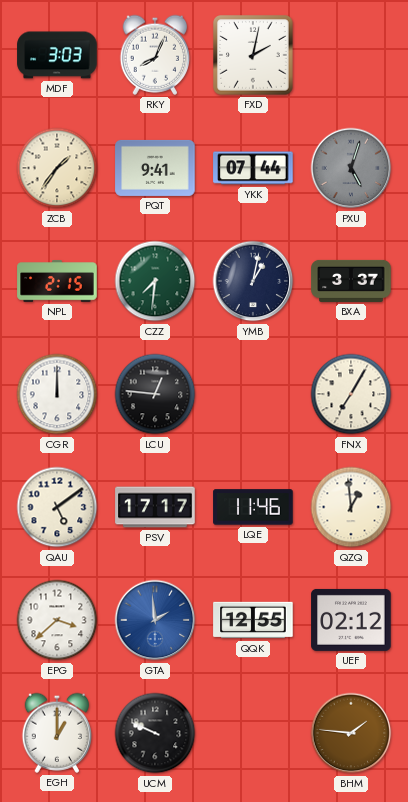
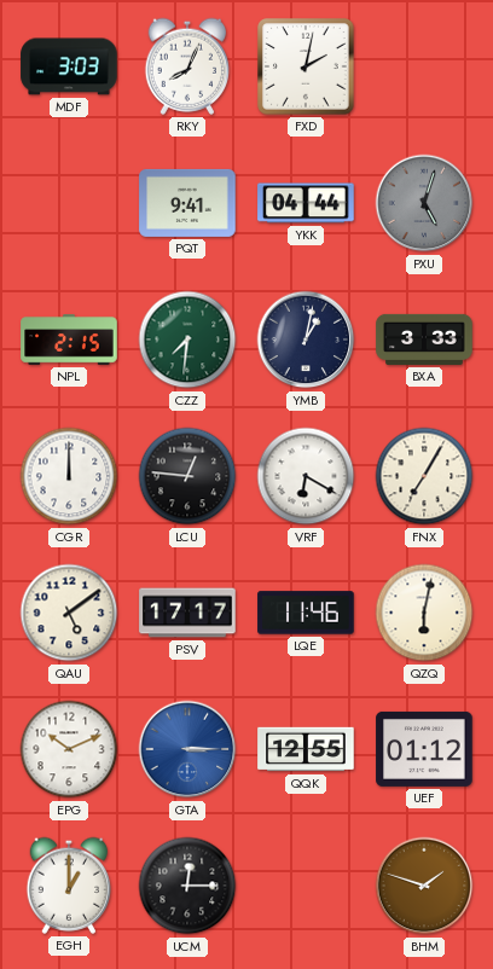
ZCB: 1:36 -> none (57, 168)
YKK: 07:44 -> 04:44 (306, 203)
BXA: 3:37 -> 3:33 (424, 340)
VRF: none -> 6:20 (306, 476)
QZQ: 12:59 -> 6:02 (424, 613)
EPG: 3:38 -> 10:11 (69, 749)
GTA: 1:59 -> 3:15 (187, 749)
UEF: 02:12 -> 01:12 (424, 749)
UCM: 9:49 -> 12:15 (187, 886)
BHM: 1:46 -> 1:48 (424, 886)
